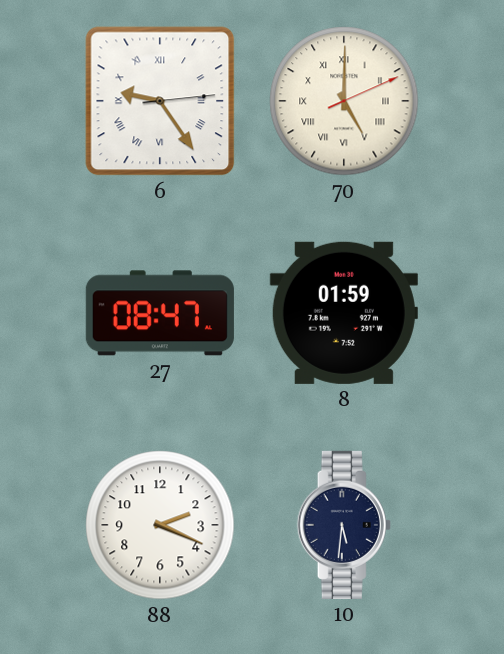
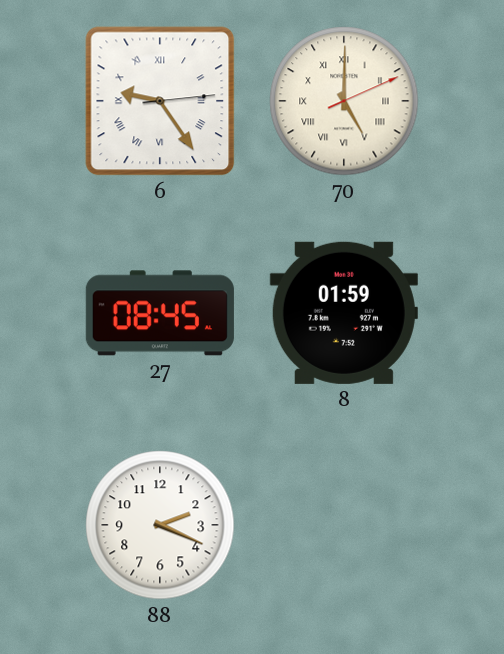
27: 08:47 -> 08:45 (160, 313)
10: 5:31 -> none (344, 525)
